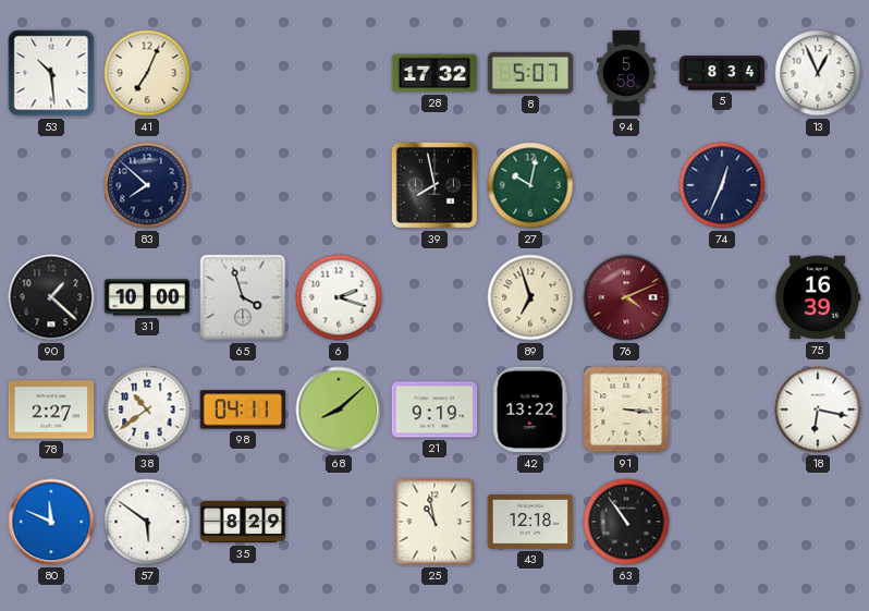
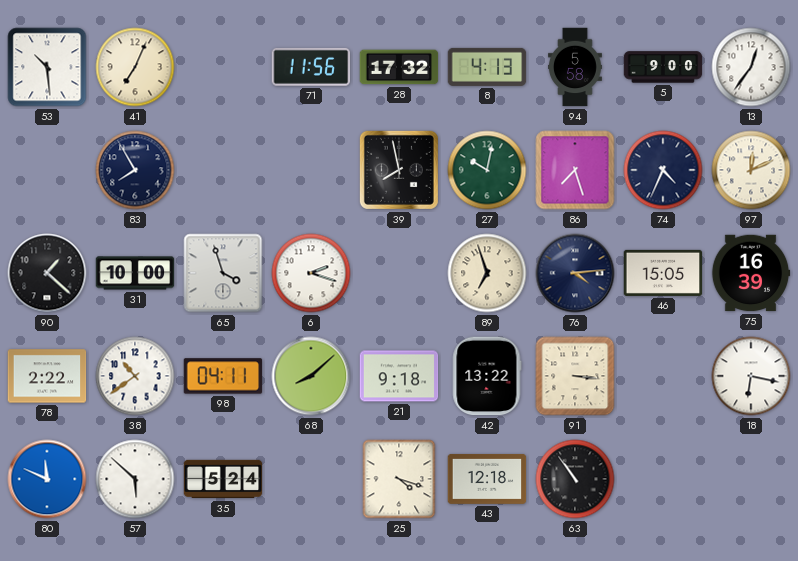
71: none -> 11:56 (311, 67)
8: 5:07 -> 4:13 (487, 67)
5: 8:34 -> 9:00 (663, 67)
13: 12:56 -> 12:36 (751, 67)
83: 7:52 -> 7:55 (135, 170)
86: none -> 7:27 (575, 170)
74: 12:34 -> 4:34 (663, 170)
97: none -> 12:11 (751, 170)
76: 4:11 -> 4:14 (575, 273)
76 dial: burgundy -> navy (575, 273)
46: none -> 15:05 (663, 273)
78: 2:27 -> 2:22 (47, 376)
21: 9:19 -> 9:18 (399, 376)
57: 5:51 -> 5:52 (135, 479)
35: 8:29 -> 5:24 (223, 479)
25: 10:58 -> 4:18 (399, 479)
